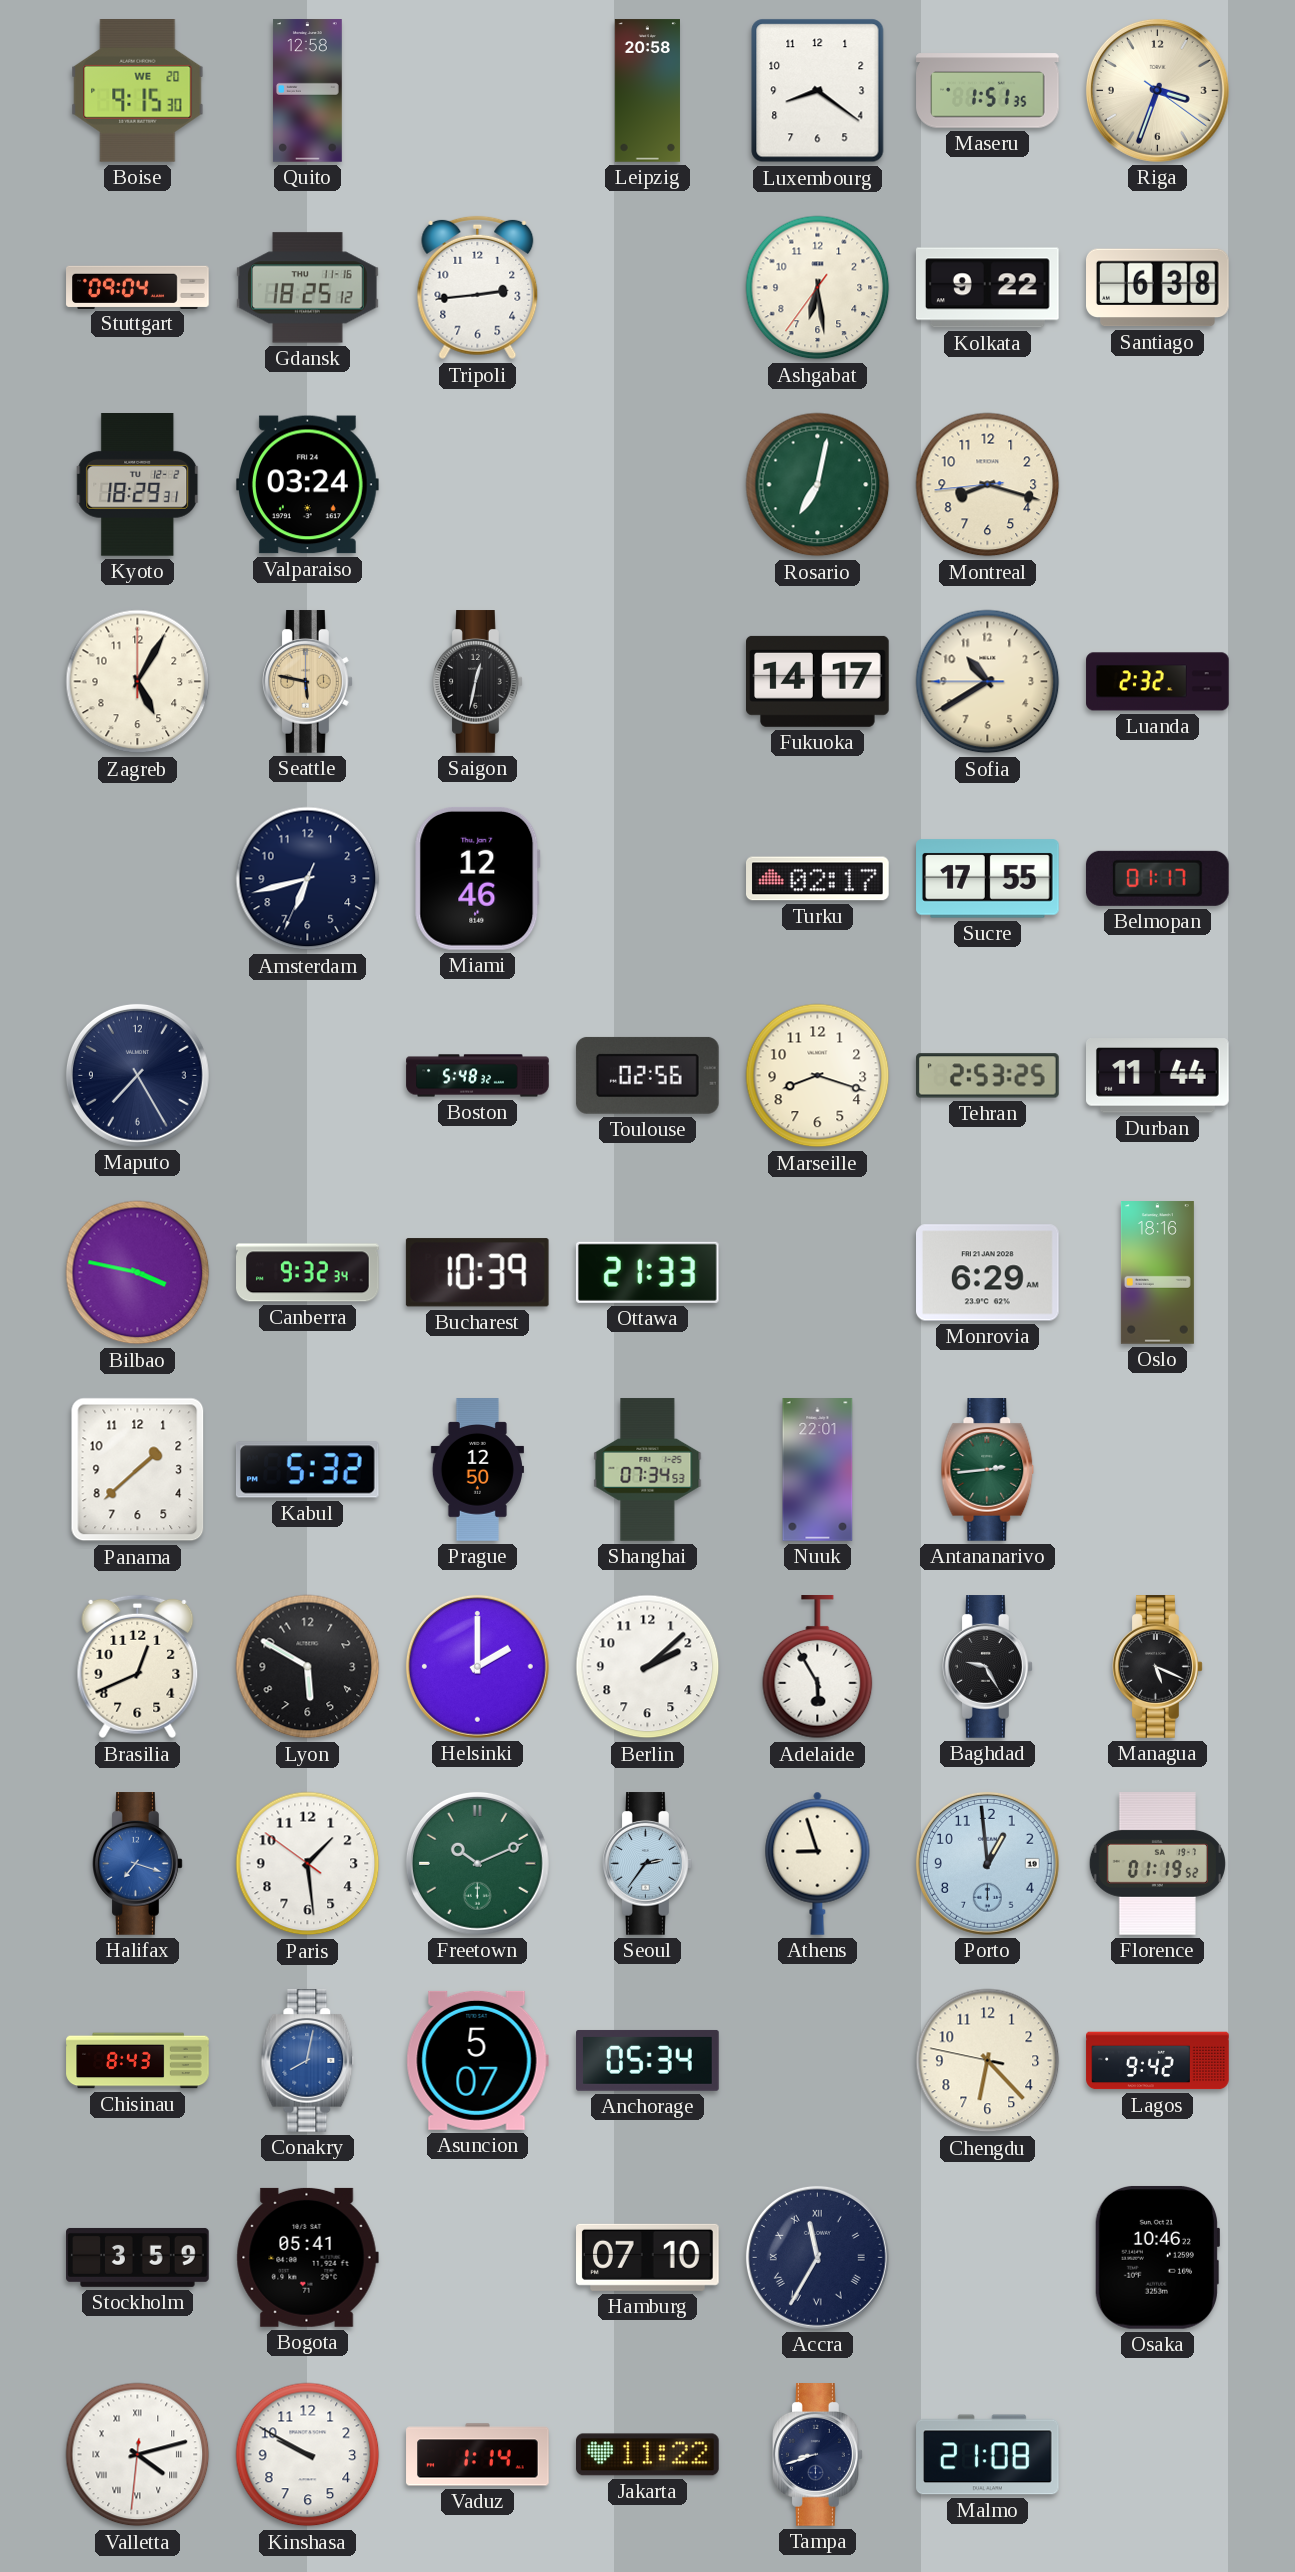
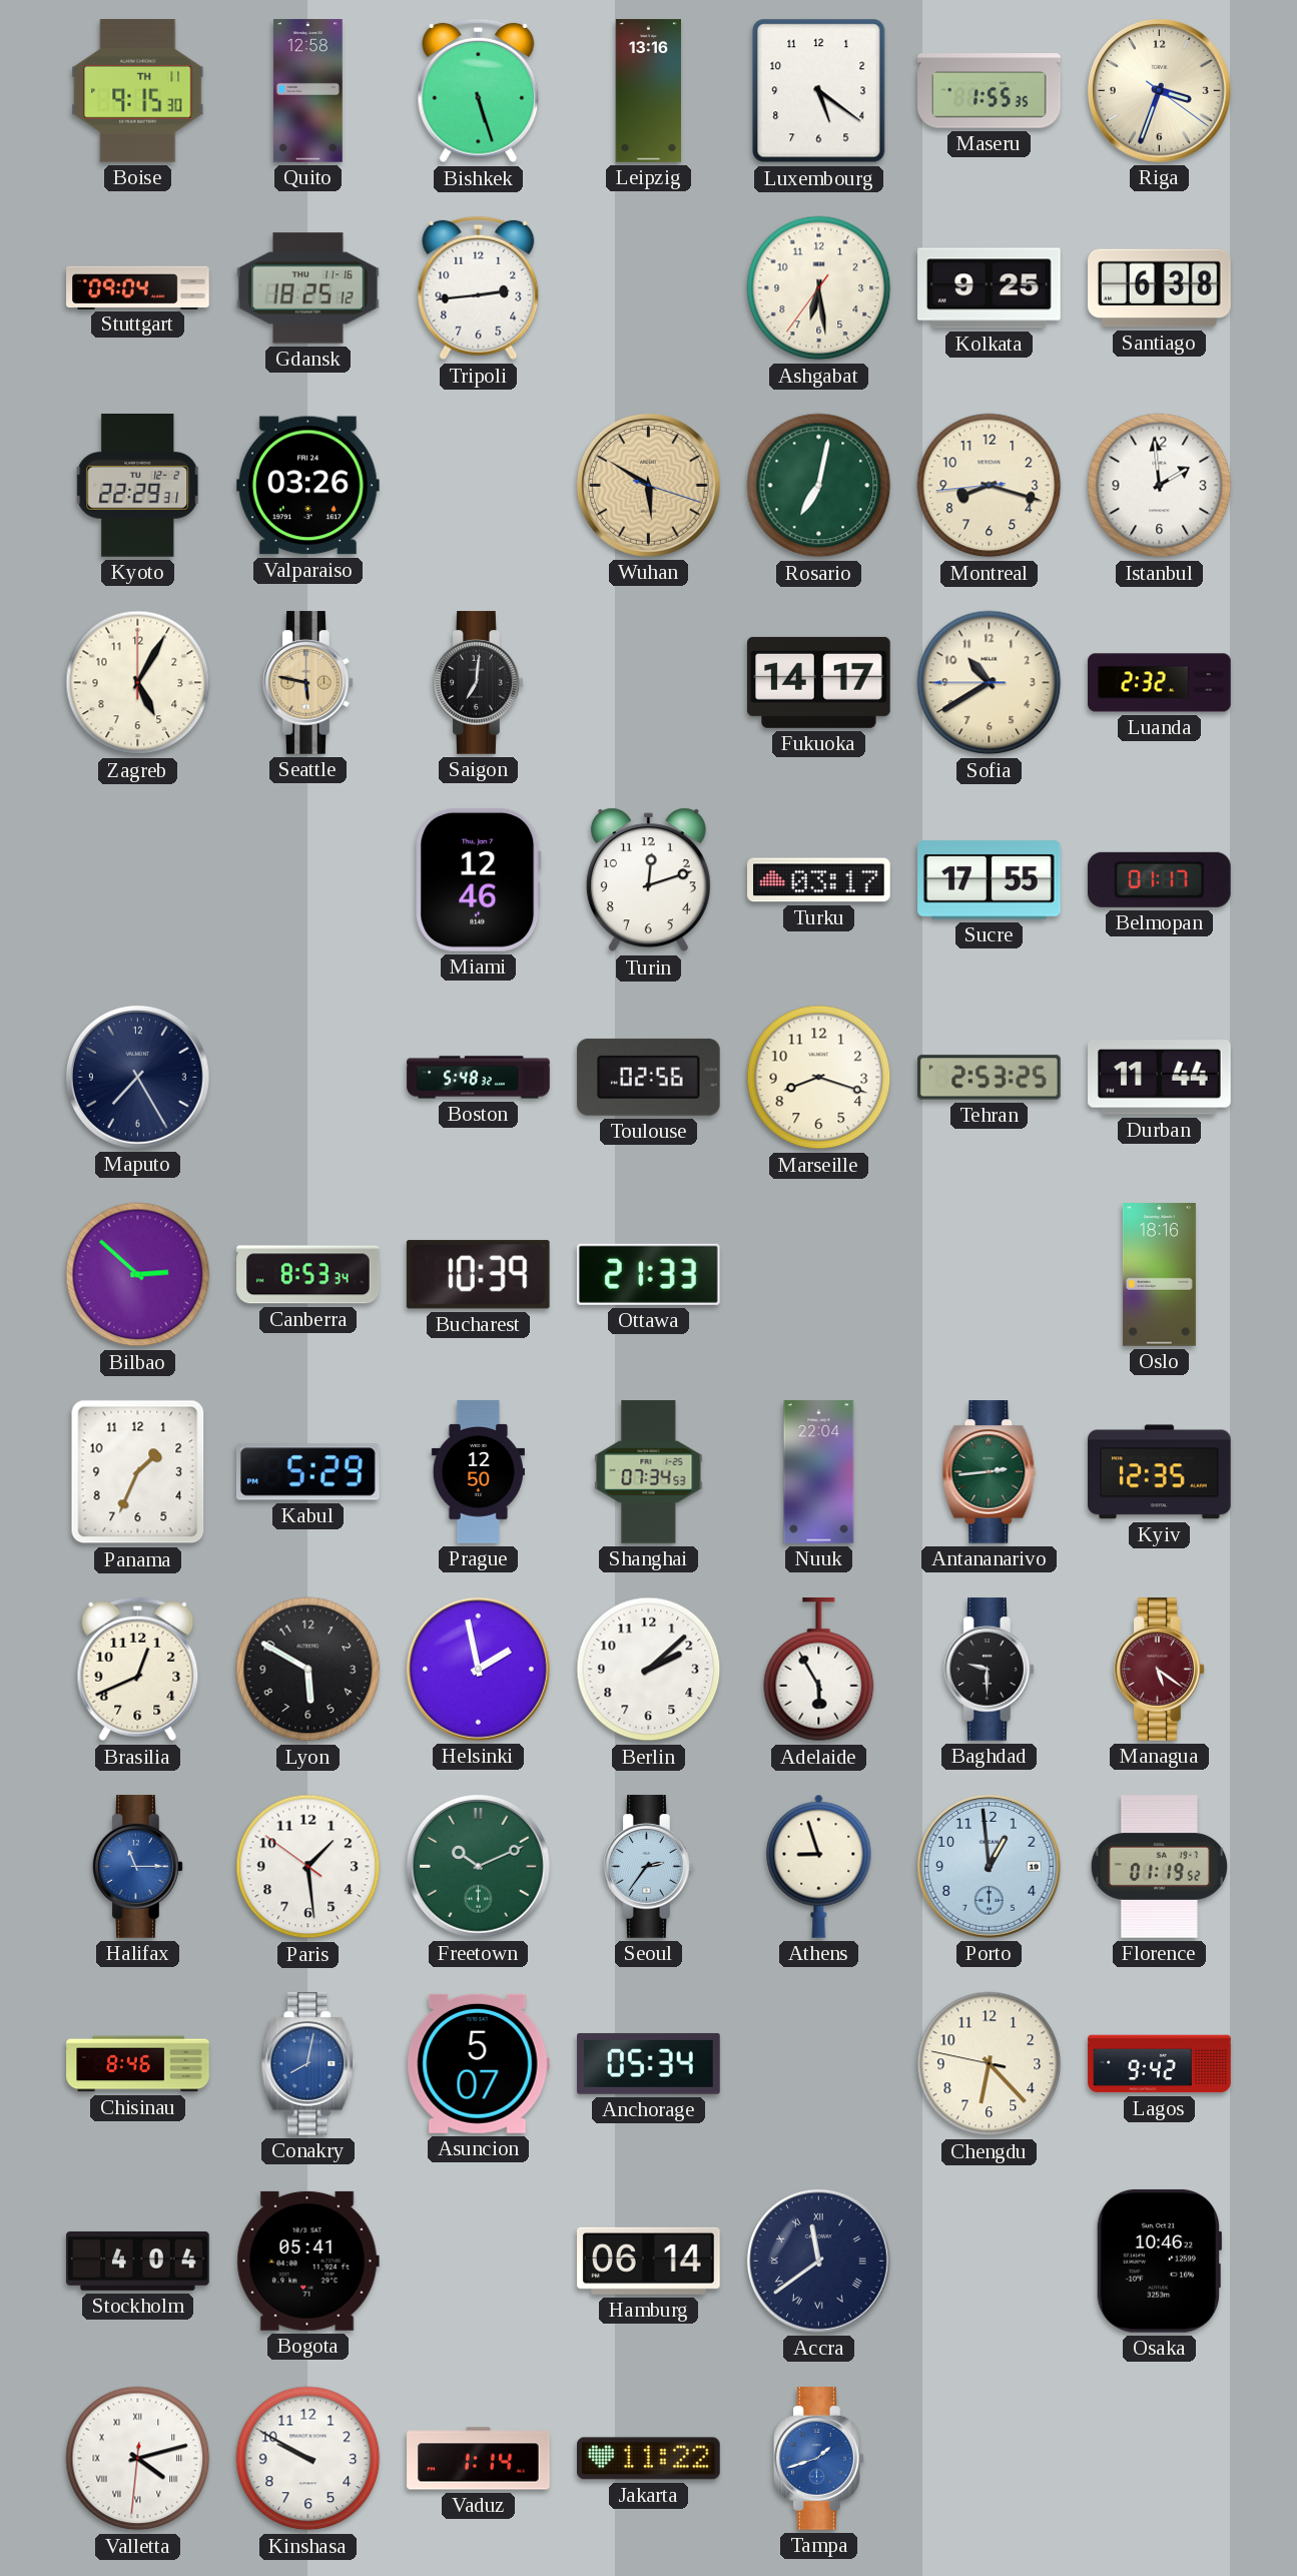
Boise date: WE 20 -> TH 11 (138, 91)
Bishkek: none -> 5:27 (479, 91)
Leipzig: 20:58 -> 13:16 (648, 91)
Luxembourg: 8:21 -> 5:21 (819, 91)
Maseru: 1:51 -> 1:55 (990, 91)
Kolkata: 9:22 -> 9:25 (990, 288)
Kyoto: 18:29 -> 22:29 (138, 486)
Valparaiso: 03:24 -> 03:26 (308, 486)
Wuhan: none -> 5:50 (648, 485)
Istanbul: none -> 1:59 (1160, 486)
Saigon: 12:32 -> 7:01 (479, 683)
Amsterdam: 6:42 -> none (308, 879)
Turin: none -> 12:12 (648, 880)
Turku: 02:17 -> 03:17 (819, 880)
Bilbao: 3:47 -> 2:52 (138, 1275)
Canberra: 9:32 -> 8:53 (308, 1275)
Monrovia: 6:29 -> none (988, 1273)
Panama: 1:38 -> 1:34 (138, 1472)
Kabul: 5:32 -> 5:29 (307, 1472)
Nuuk: 22:01 -> 22:04 (819, 1472)
Kyiv: none -> 12:35 (1160, 1472)
Helsinki: 2:00 -> 1:58 (478, 1669)
Baghdad: 9:25 -> 9:30 (990, 1670)
Managua: 5:19 -> 5:21 (1160, 1670)
Managua dial: black -> burgundy (1160, 1670)
Halifax: 7:18 -> 11:15 (138, 1867)
Chisinau: 8:43 -> 8:46 (138, 2064)
Stockholm: 3:59 -> 4:04 (138, 2261)
Hamburg: 07:10 -> 06:14 (649, 2261)
Accra: 11:35 -> 11:39 (818, 2261)
Tampa: 8:42 -> 1:42 (819, 2459)
Tampa dial: navy -> blue (819, 2459)
Malmo: 21:08 -> none (988, 2455)
